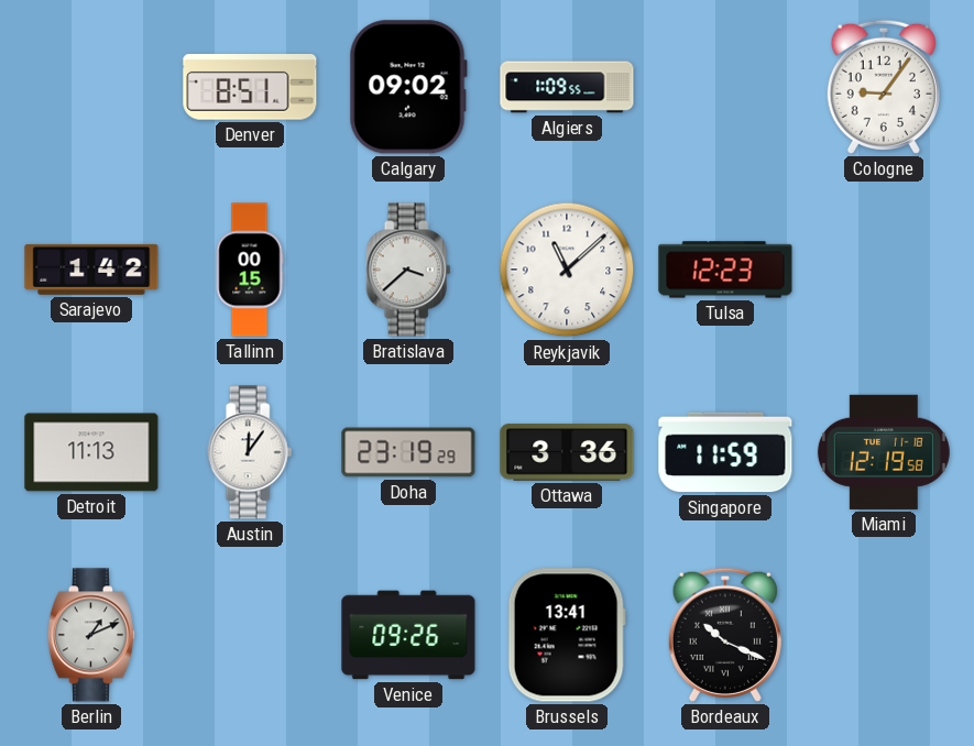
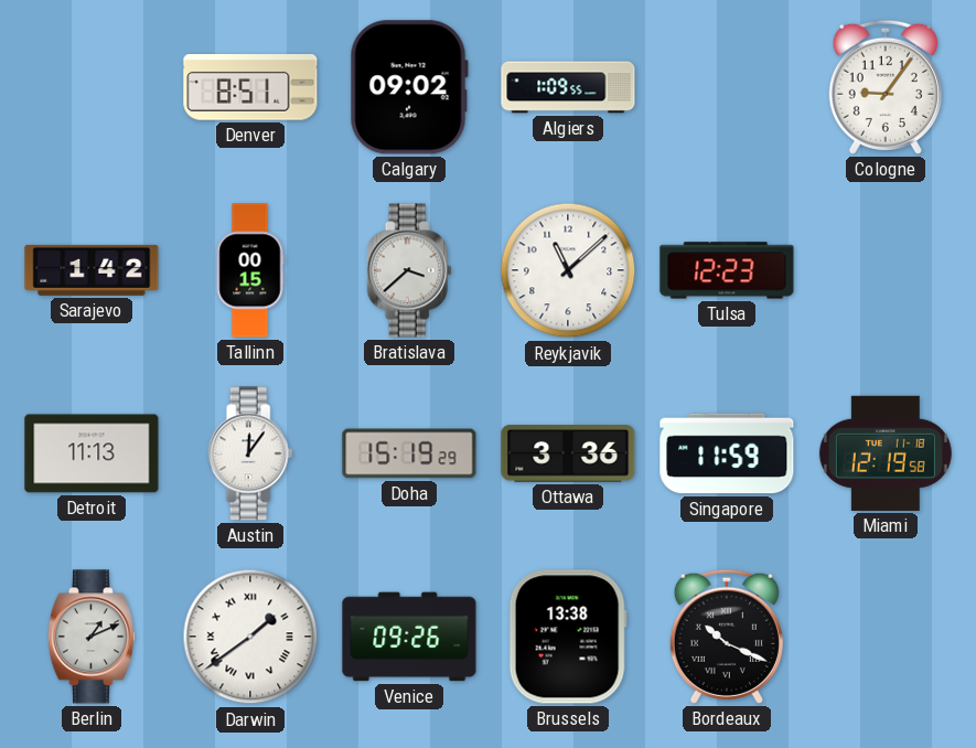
Doha: 23:19 -> 15:19 (409, 453)
Darwin: none -> 1:39 (250, 637)
Brussels: 13:41 -> 13:38 (568, 637)
